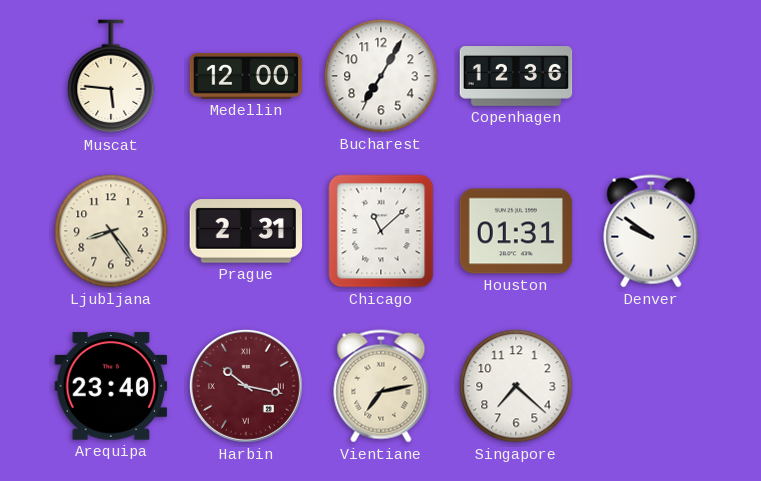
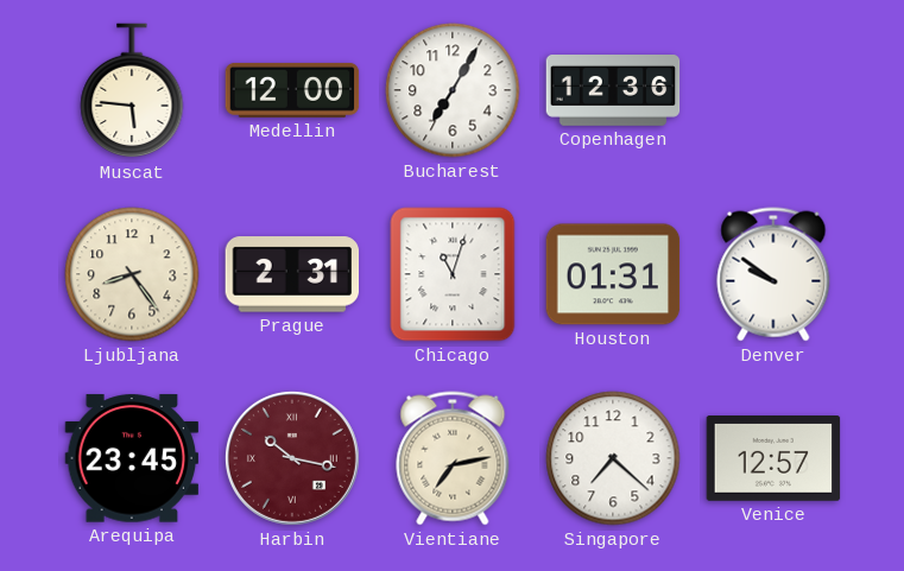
Chicago: 11:08 -> 11:03 (453, 274)
Arequipa: 23:40 -> 23:45 (132, 458)
Venice: none -> 12:57 (773, 459)
